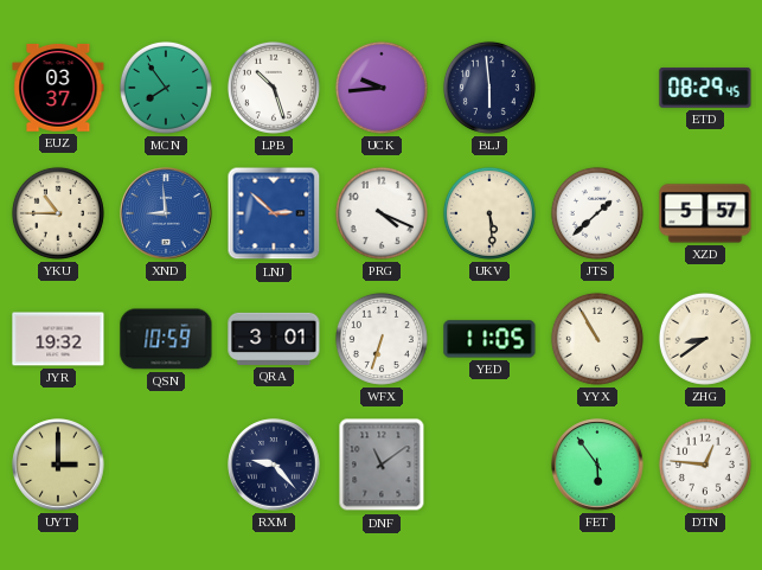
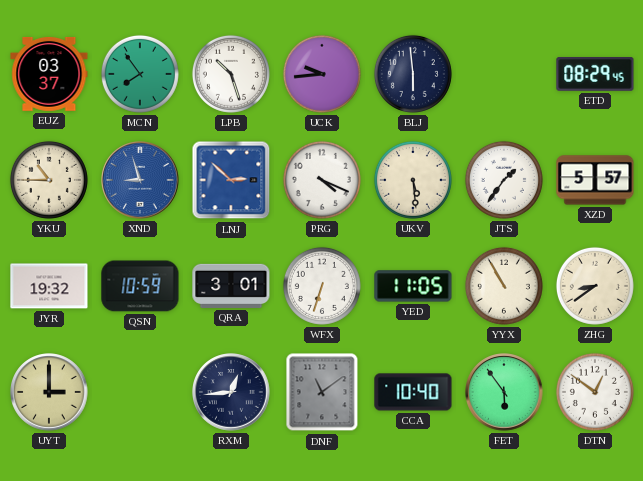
XND: 8:59 -> 8:57 (140, 180)
JTS: 1:38 -> 1:36 (504, 180)
RXM: 9:23 -> 12:44 (231, 392)
CCA: none -> 10:40 (413, 392)
DTN: 12:46 -> 12:51 (595, 392)
